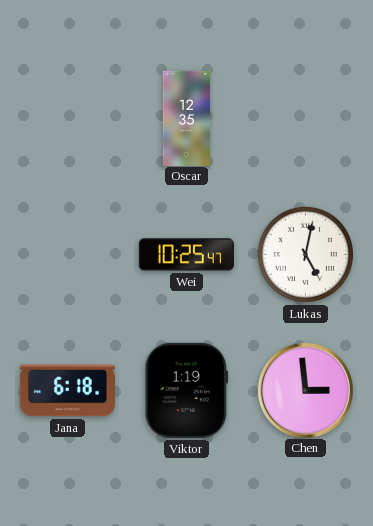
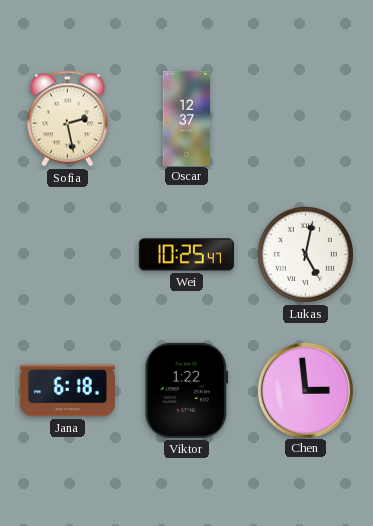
Sofia: none -> 2:28 (67, 119)
Oscar: 12:35 -> 12:37 (186, 118)
Viktor: 1:19 -> 1:22 (187, 390)
